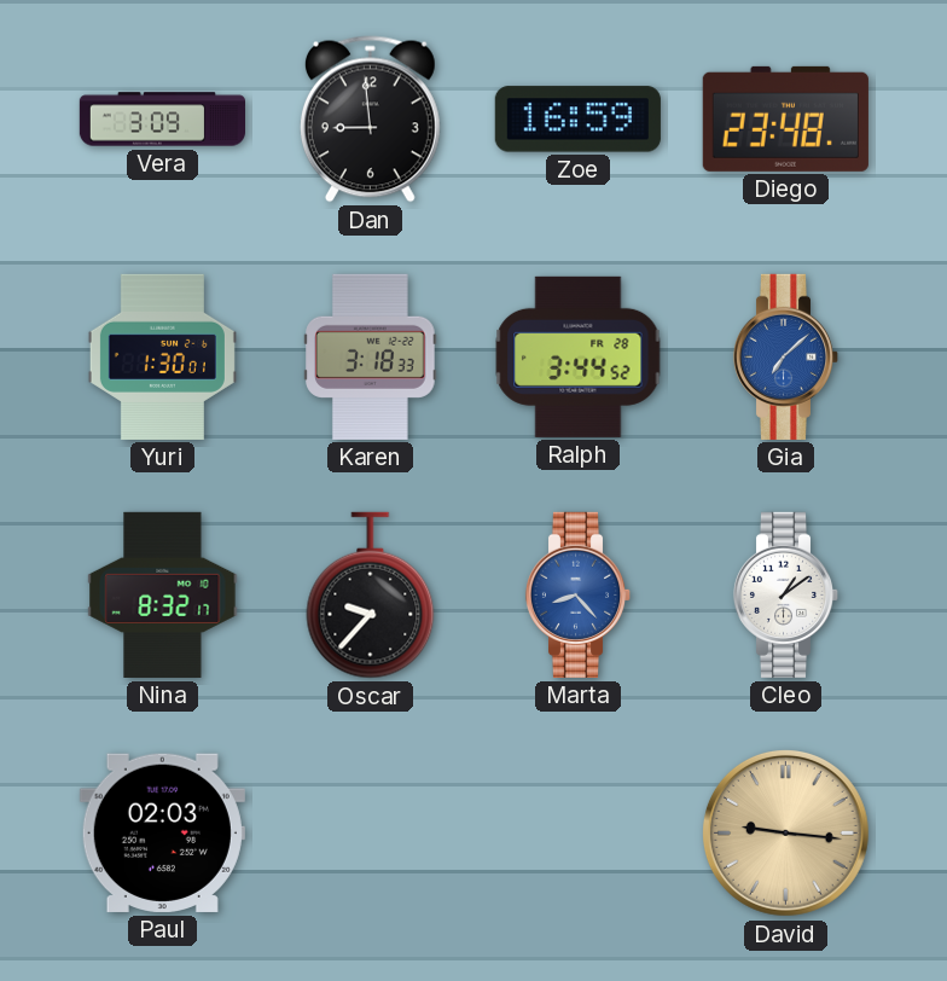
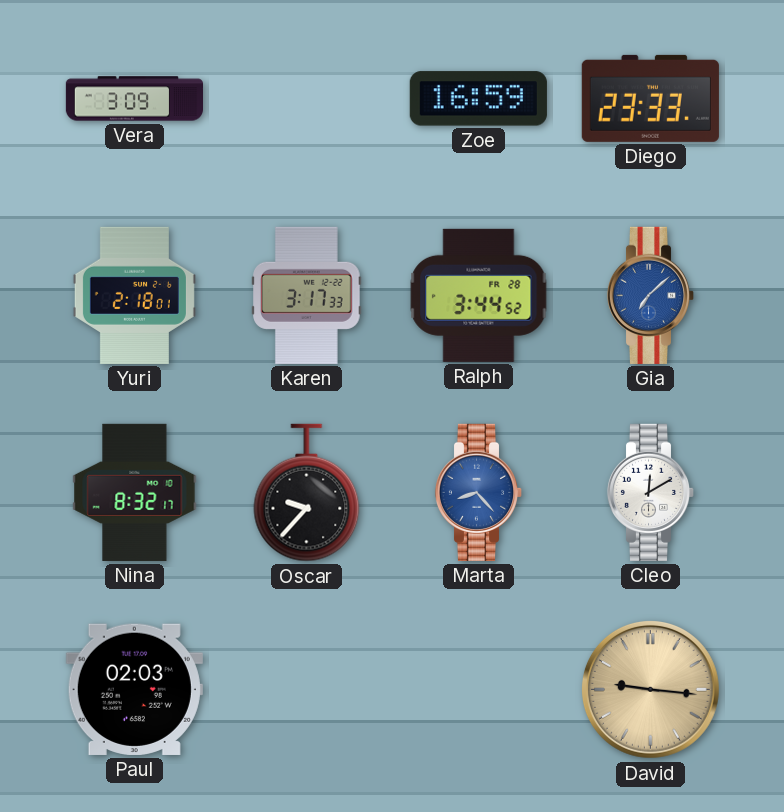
Dan: 8:59 -> none (370, 120)
Diego: 23:48 -> 23:33 (650, 98)
Yuri: 1:30 -> 2:18 (134, 295)
Karen: 3:18 -> 3:17 (307, 295)
Cleo: 1:09 -> 12:10 (651, 492)
